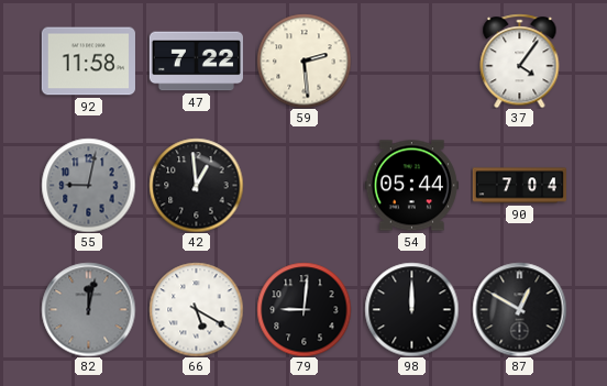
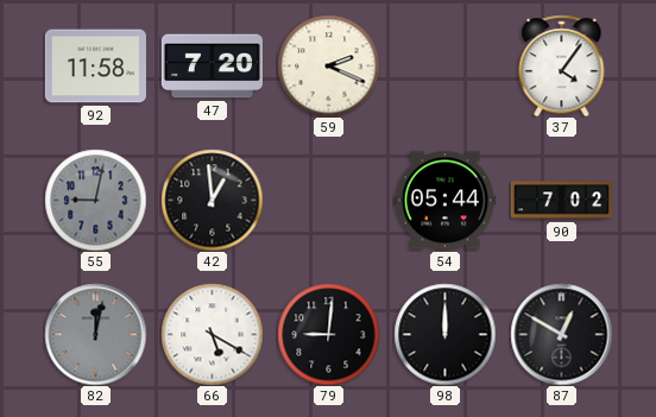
47: 7:22 -> 7:20 (212, 67)
59: 2:29 -> 2:19 (328, 65)
90: 7:04 -> 7:02 (561, 201)
